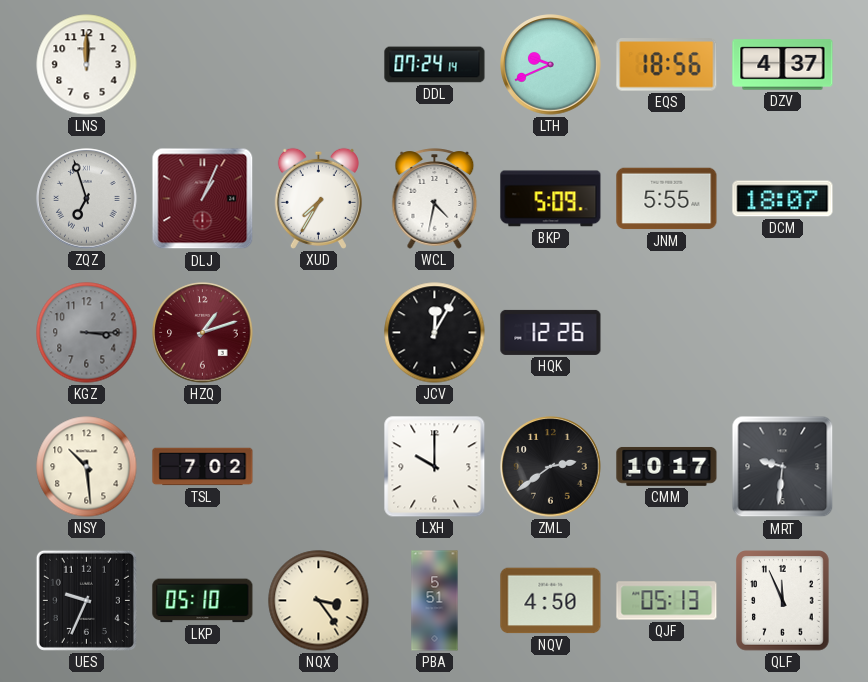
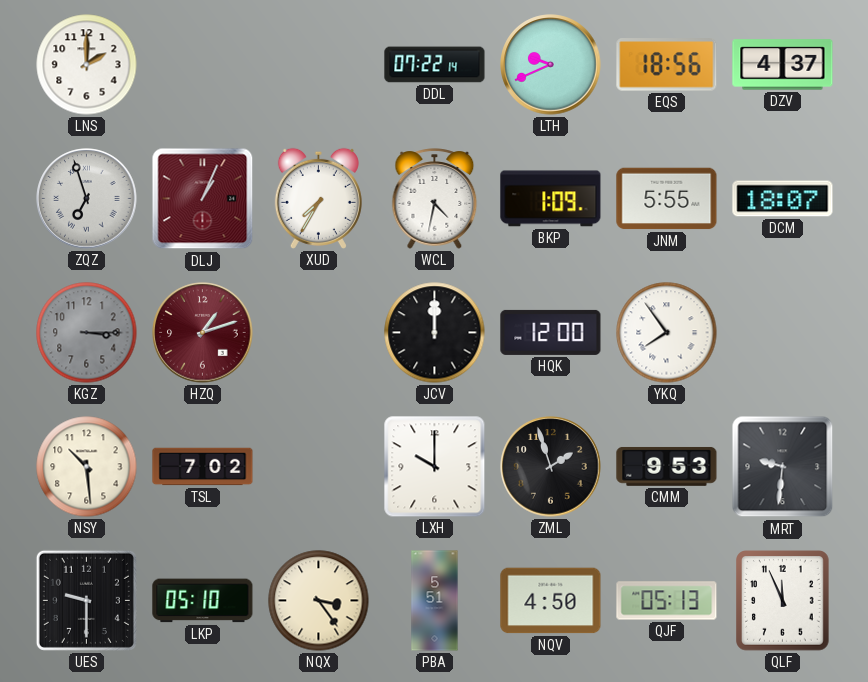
LNS: 12:00 -> 2:00 (87, 65)
DDL: 07:24 -> 07:22 (435, 65)
BKP: 5:09 -> 1:09 (551, 199)
JCV: 12:05 -> 12:00 (435, 333)
HQK: 12:26 -> 12:00 (551, 332)
YKQ: none -> 7:54 (667, 333)
ZML: 2:39 -> 1:57 (551, 467)
CMM: 10:17 -> 9:53 (667, 466)
UES: 9:34 -> 9:30 (86, 600)
